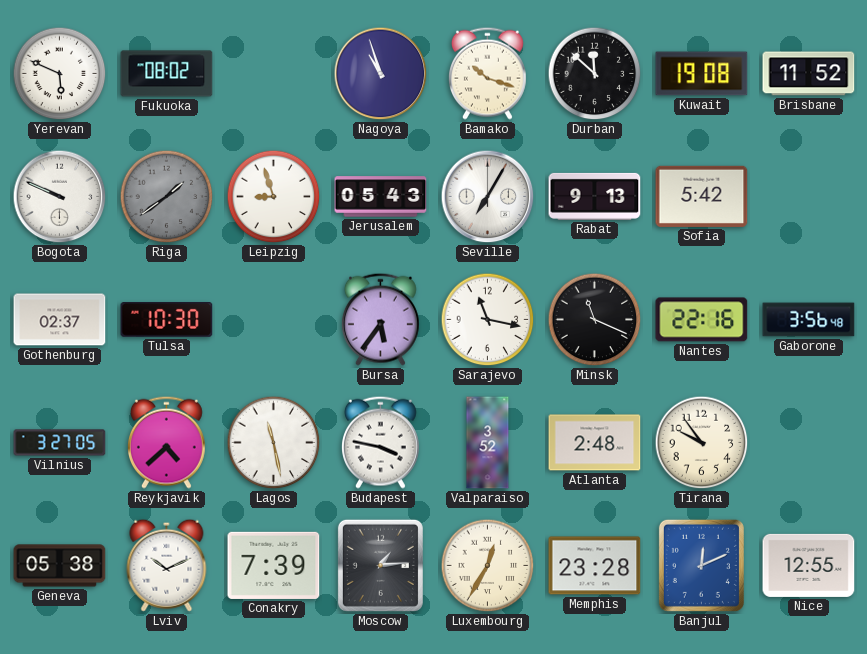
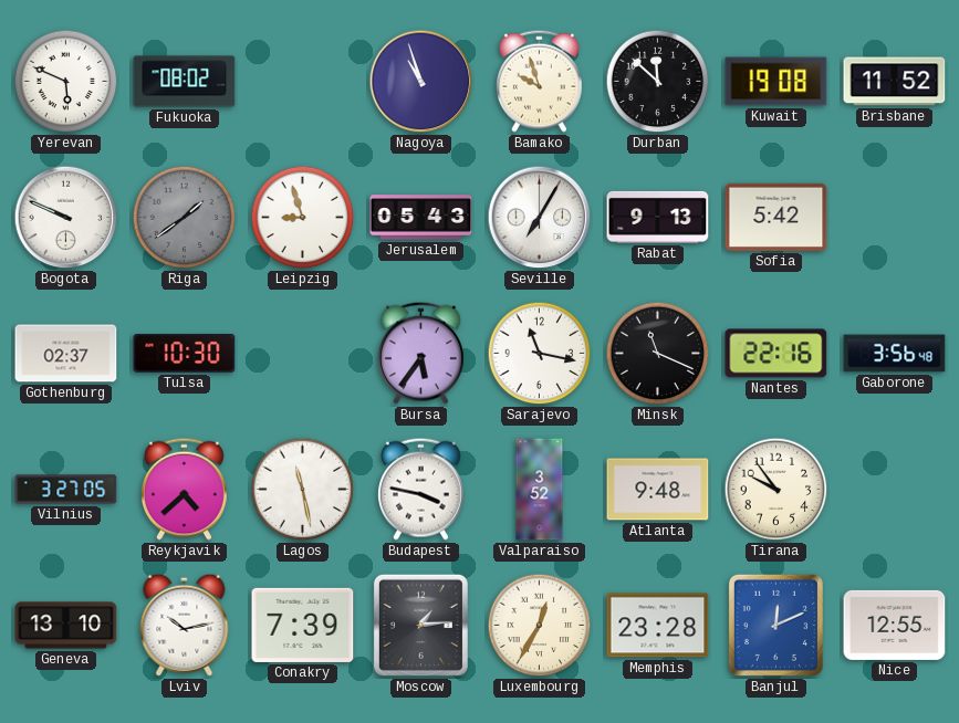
Bamako: 10:18 -> 9:57 (539, 81)
Atlanta: 2:48 -> 9:48 (658, 490)
Geneva: 05:38 -> 13:10 (66, 626)
Lviv: 10:11 -> 10:13 (185, 625)
